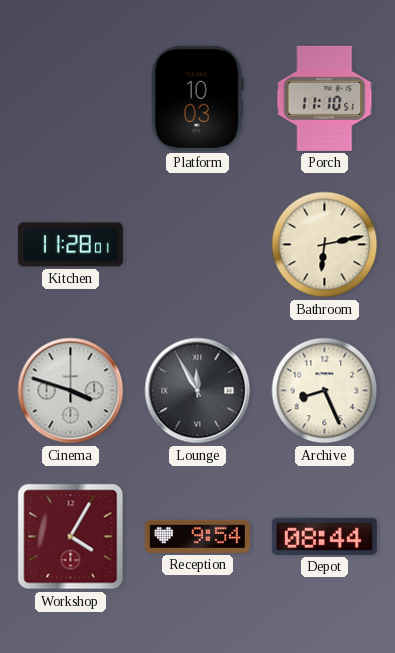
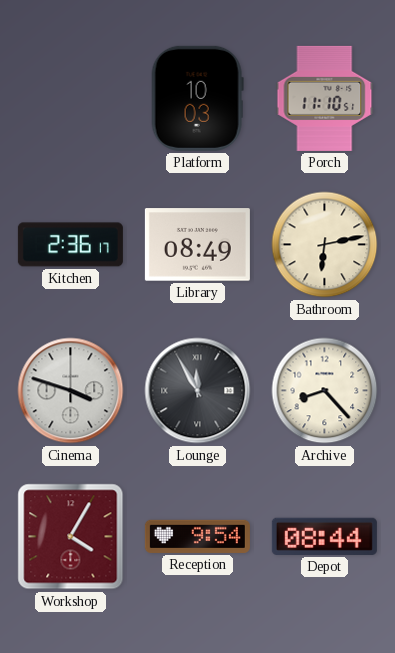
Kitchen: 11:28 -> 2:36 (70, 245)
Library: none -> 08:49 (197, 245)
Archive: 8:26 -> 8:23 (325, 391)
